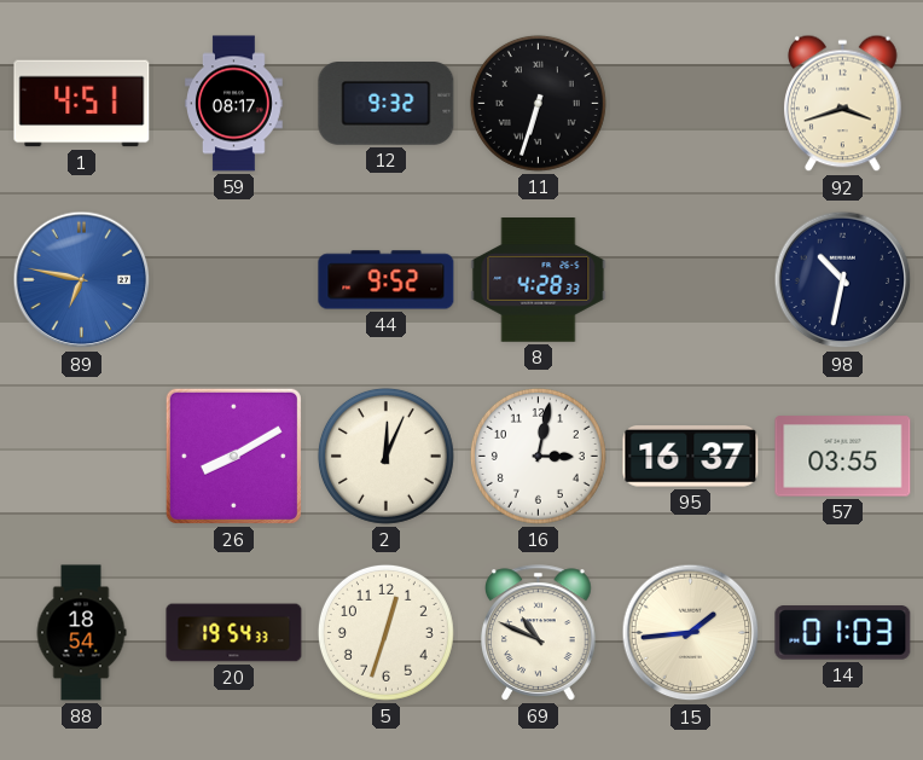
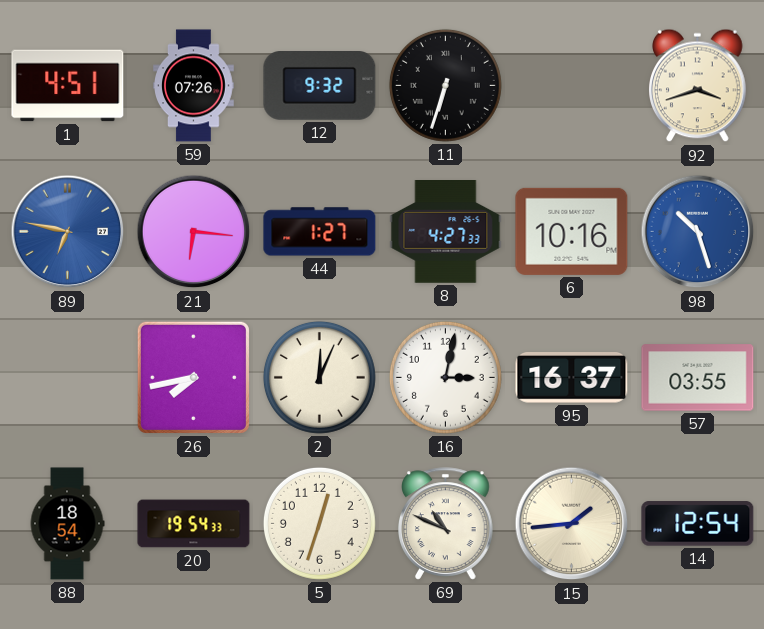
59: 08:17 -> 07:26 (194, 86)
21: none -> 6:16 (194, 232)
44: 9:52 -> 1:27 (320, 232)
8: 4:28 -> 4:27 (446, 232)
6: none -> 10:16 (572, 231)
98: 10:32 -> 10:27 (698, 232)
98 dial: navy -> blue (698, 232)
26: 8:10 -> 7:43 (193, 377)
14: 01:03 -> 12:54 (698, 524)
